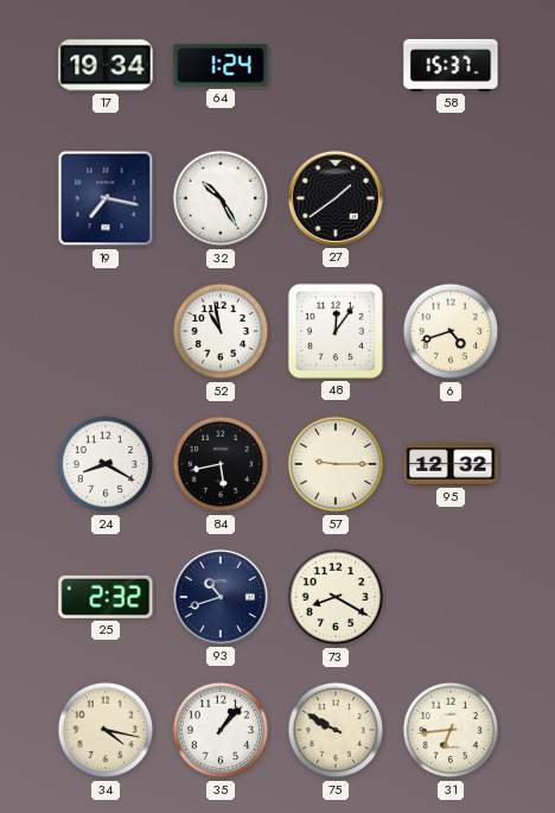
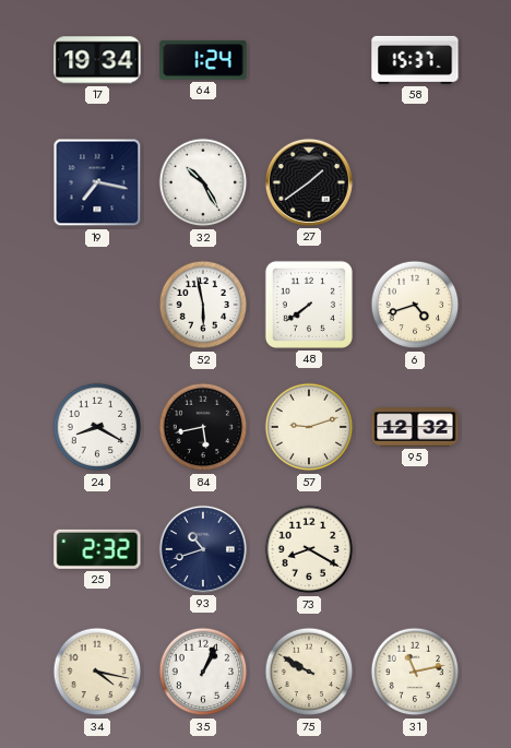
52: 10:58 -> 5:58 (203, 305)
48: 12:06 -> 7:39 (309, 305)
57: 9:15 -> 9:12 (309, 427)
35: 1:07 -> 1:04 (203, 672)
31: 6:44 -> 11:13 (415, 672)
